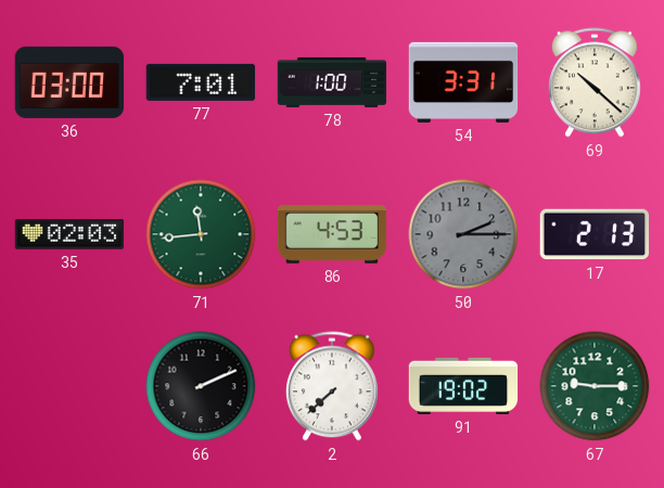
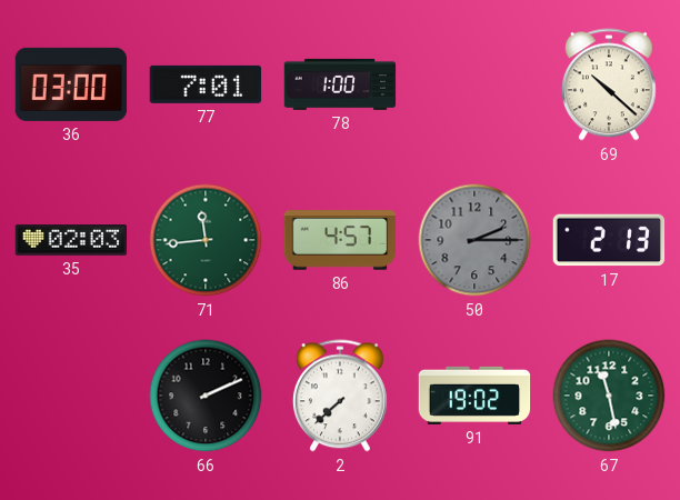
54: 3:31 -> none (463, 82)
86: 4:53 -> 4:57 (340, 240)
67: 9:15 -> 11:28 (609, 396)
